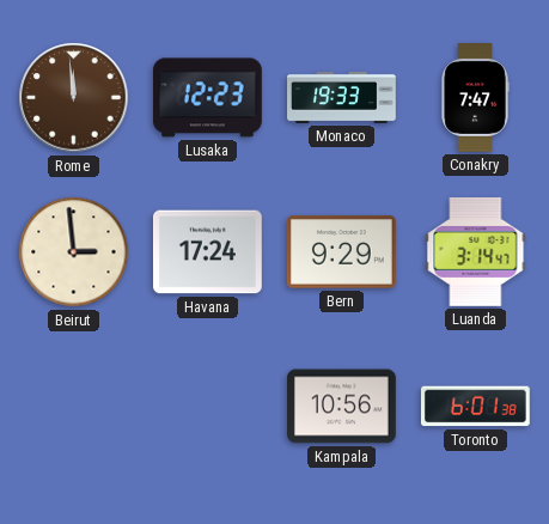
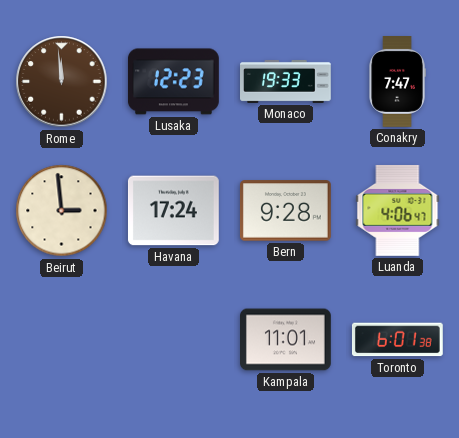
Bern: 9:29 -> 9:28 (285, 211)
Luanda: 3:14 -> 4:06 (398, 210)
Kampala: 10:56 -> 11:01 (286, 340)
